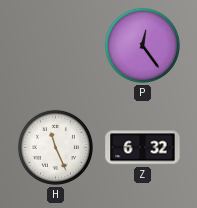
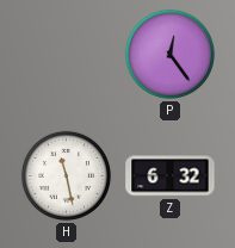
H: 11:26 -> 11:28 (66, 175)
